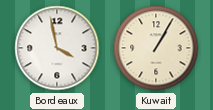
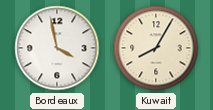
Kuwait: 1:05 -> 8:05 (156, 48)
